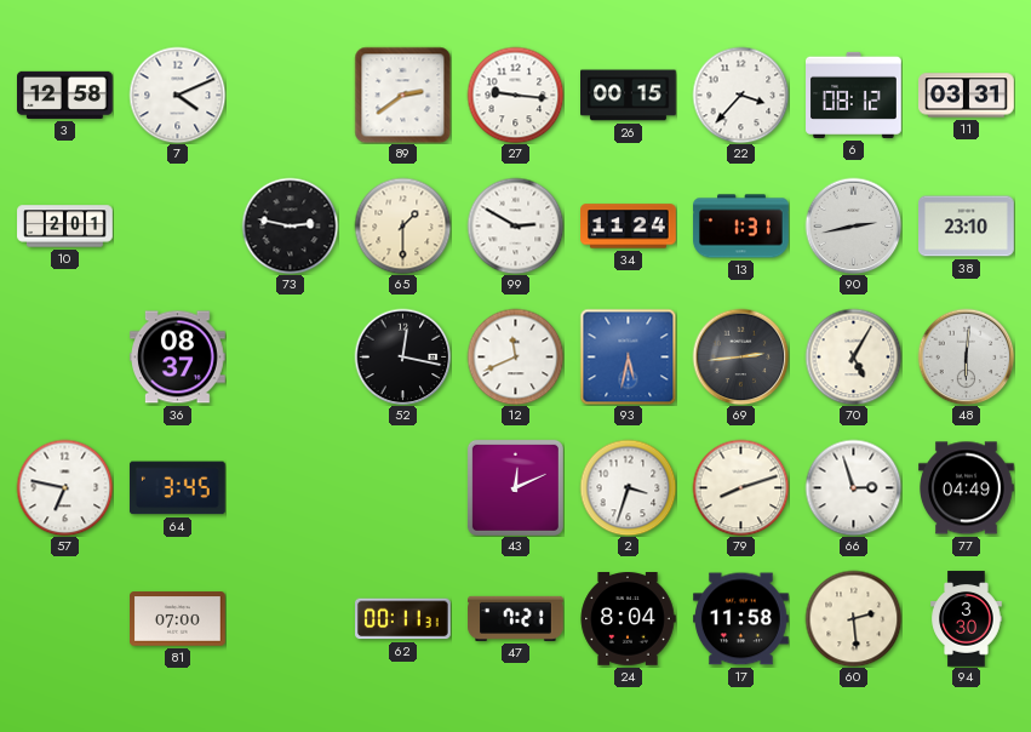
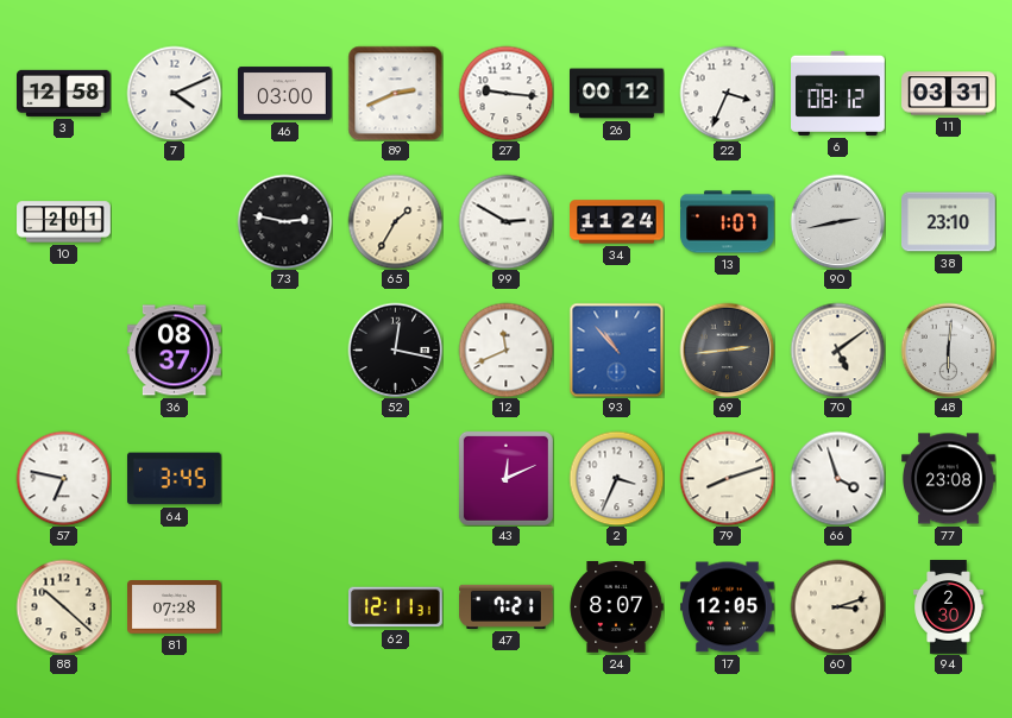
46: none -> 03:00 (285, 94)
89: 2:39 -> 2:41 (395, 93)
26: 00:15 -> 00:12 (617, 94)
22: 3:37 -> 3:34 (727, 93)
65: 1:30 -> 1:35 (395, 221)
13: 1:31 -> 1:07 (728, 222)
93: 5:32 -> 10:53 (616, 349)
70: 5:05 -> 5:09 (837, 349)
2: 3:33 -> 3:34 (616, 478)
66: 2:57 -> 3:57 (837, 478)
77: 04:49 -> 23:08 (949, 479)
88: none -> 10:22 (63, 606)
81: 07:00 -> 07:28 (175, 607)
62: 00:11 -> 12:11 (396, 607)
24: 8:04 -> 8:07 (616, 607)
17: 11:58 -> 12:05 (728, 607)
60: 2:29 -> 3:12 (837, 606)
94: 3:30 -> 2:30 (949, 607)
